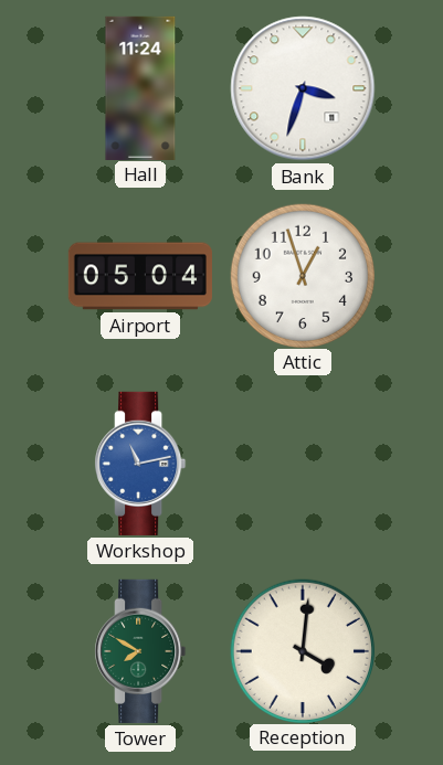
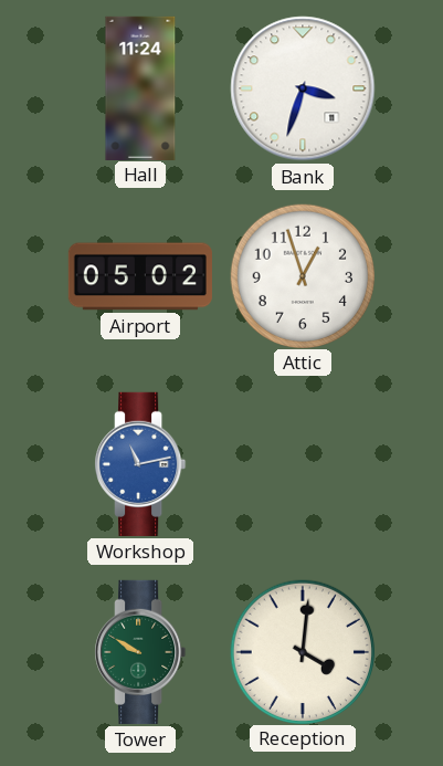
Airport: 05:04 -> 05:02 (140, 276)
Tower: 7:50 -> 9:50 (140, 652)
